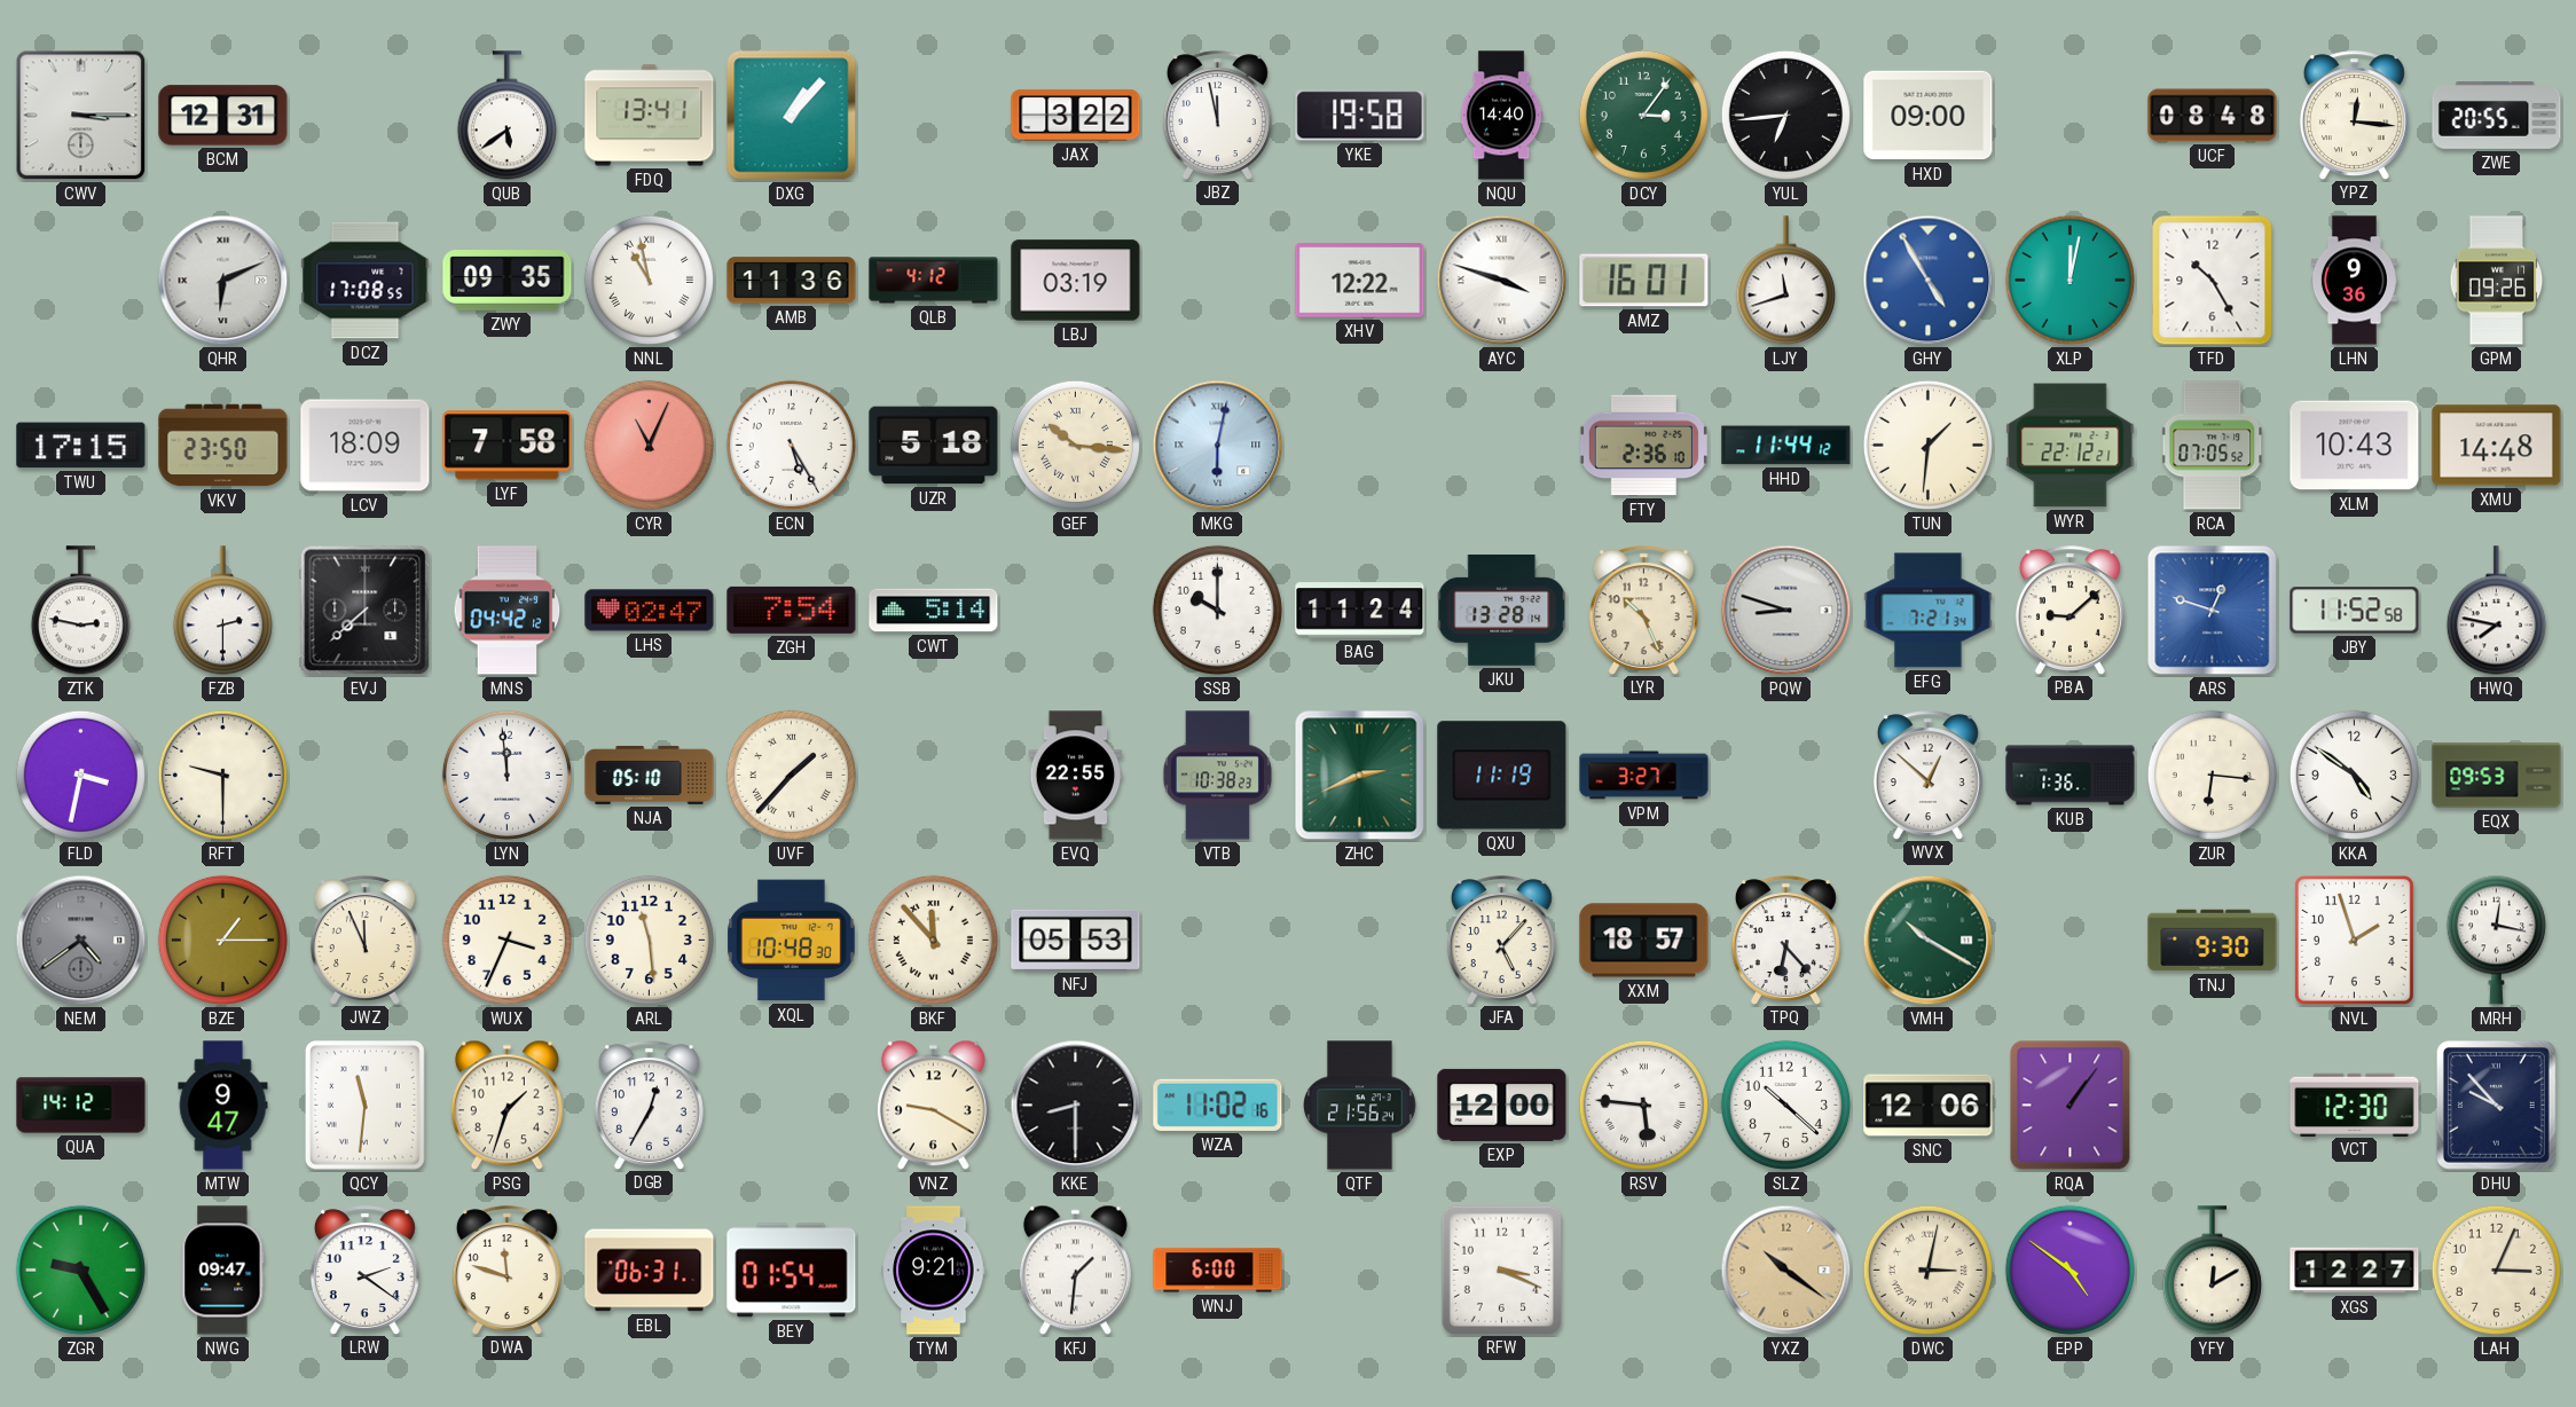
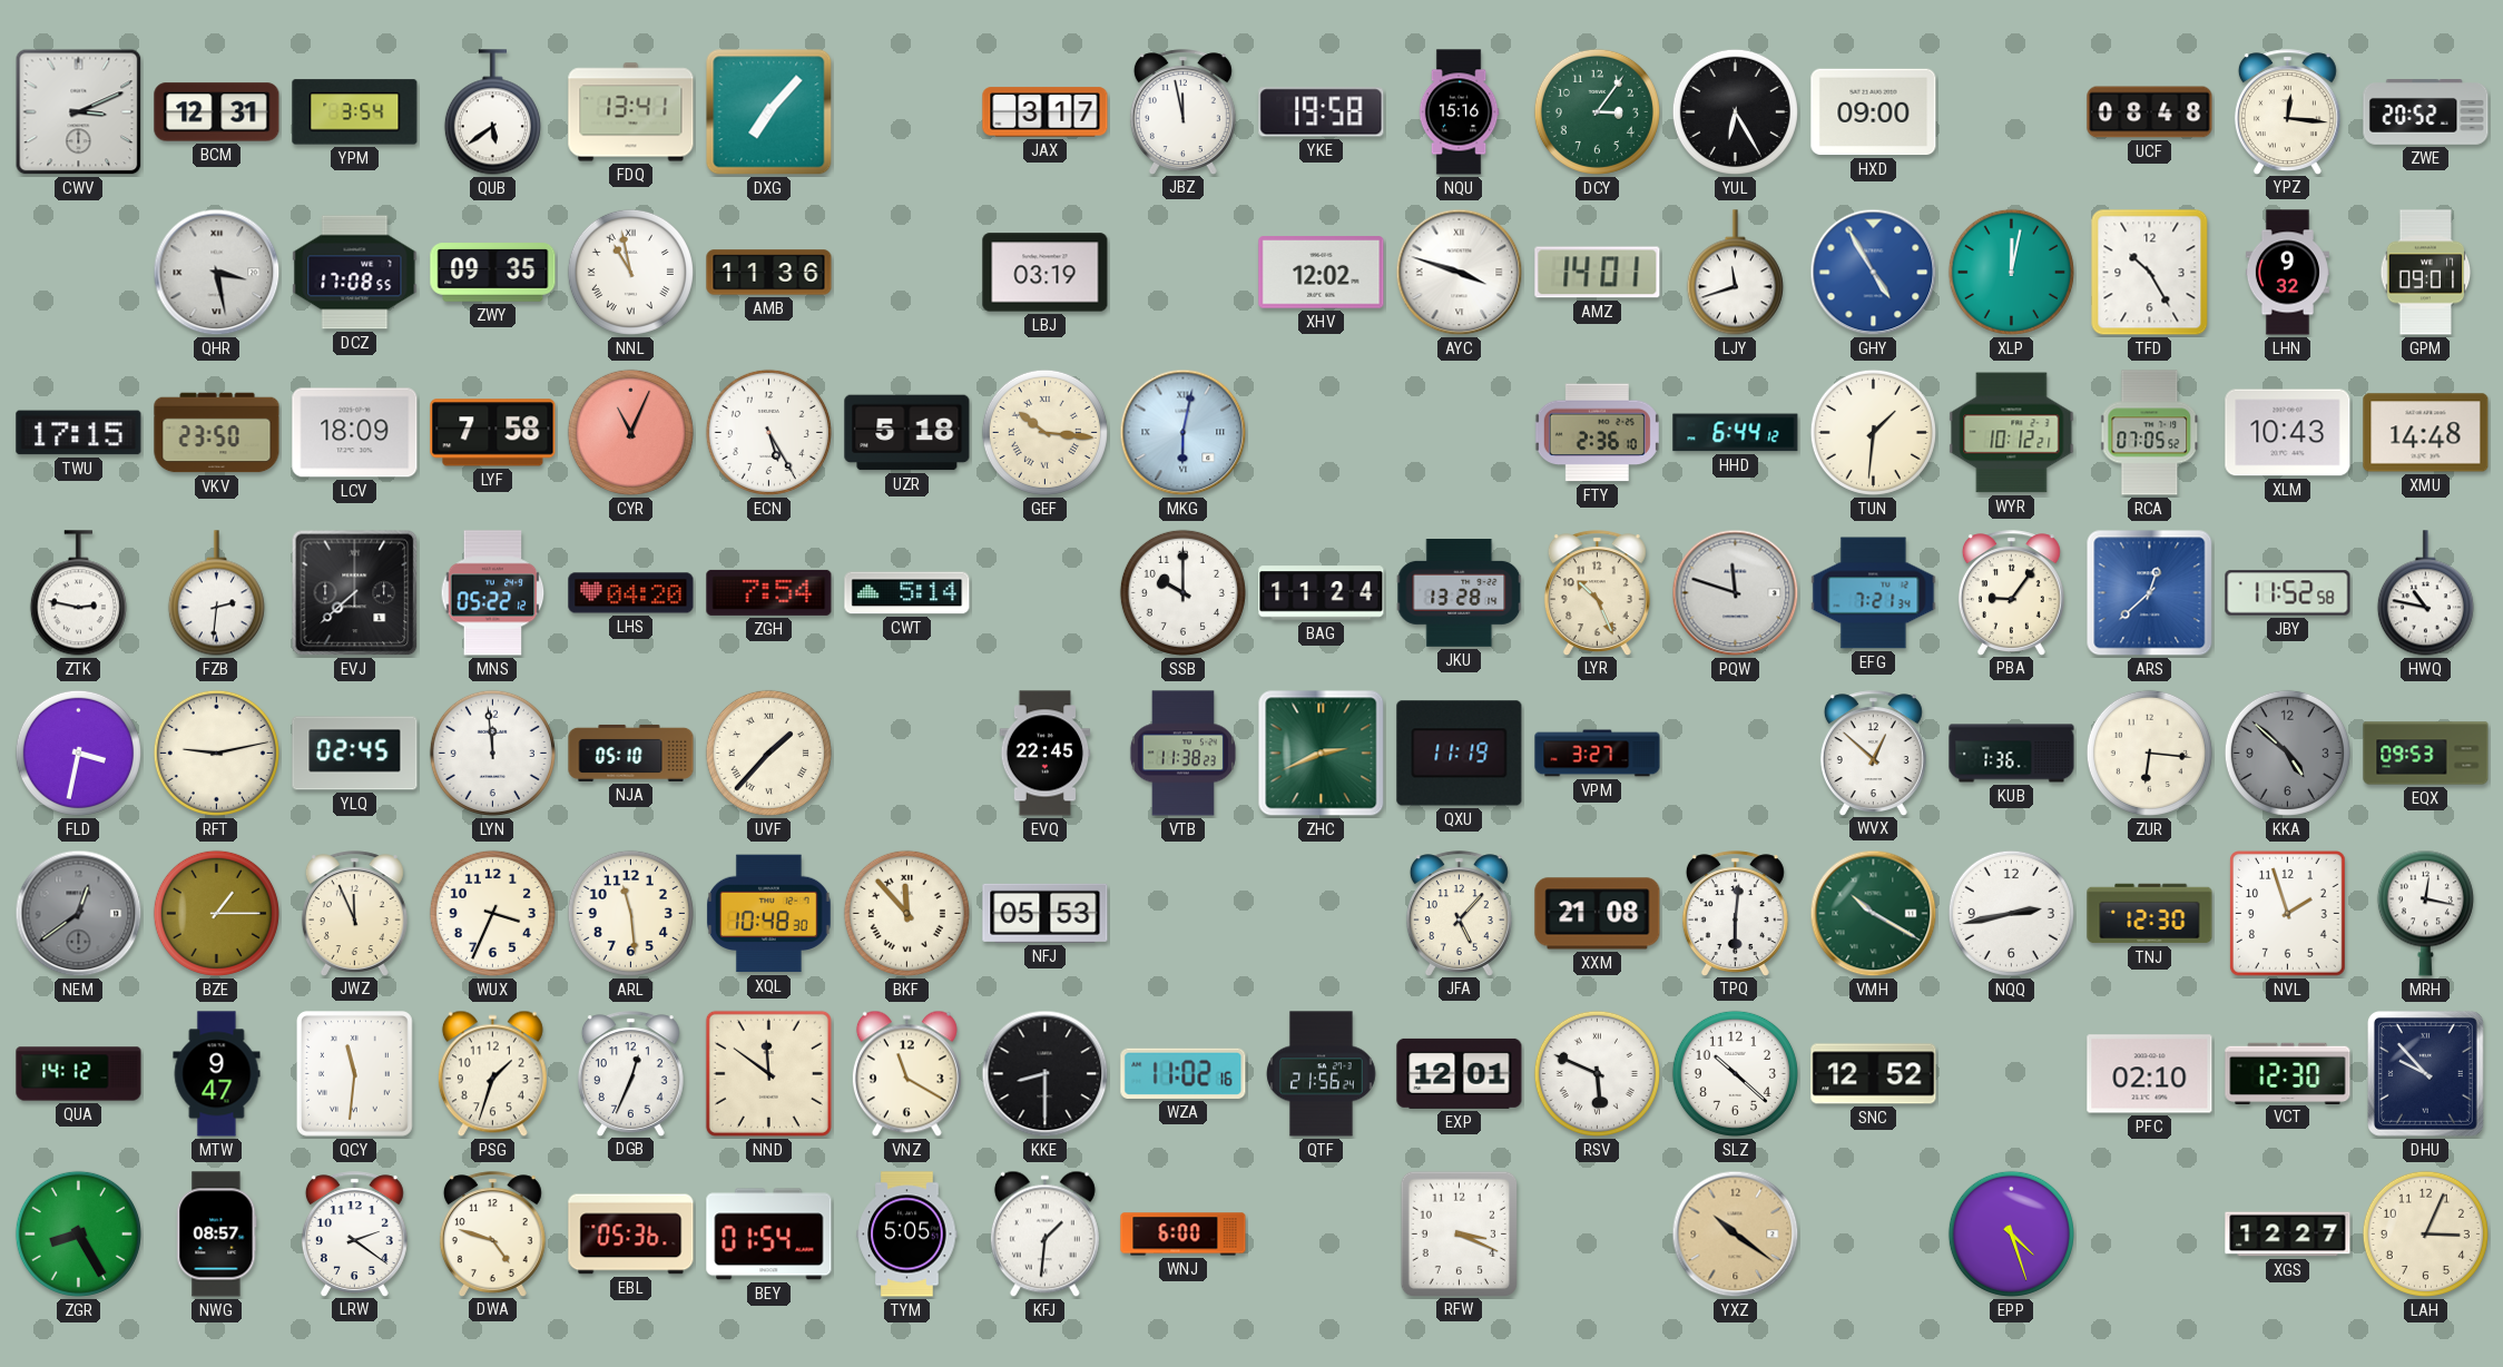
CWV: 3:15 -> 3:11 (79, 112)
YPM: none -> 3:54 (355, 112)
DXG: 1:07 -> 7:07 (769, 112)
JAX: 3:22 -> 3:17 (1046, 112)
NQU: 14:40 -> 15:16 (1459, 112)
YUL: 6:44 -> 6:25 (1735, 111)
ZWE: 20:55 -> 20:52 (2426, 112)
QHR: 6:11 -> 3:28 (217, 273)
QLB: 4:12 -> none (934, 281)
XHV: 12:22 -> 12:02 (1322, 273)
AMZ: 16:01 -> 14:01 (1598, 273)
LHN: 9:36 -> 9:32 (2287, 273)
GPM: 09:26 -> 09:01 (2426, 273)
HHD: 11:44 -> 6:44 (1736, 433)
WYR: 22:12 -> 10:12 (2012, 433)
FZB: 2:30 -> 2:31 (216, 593)
MNS: 04:42 -> 05:22 (493, 593)
LHS: 02:47 -> 04:20 (631, 593)
PQW: 8:48 -> 11:48 (1736, 593)
PBA: 9:08 -> 9:06 (2011, 592)
ARS: 12:48 -> 12:38 (2150, 593)
HWQ: 7:47 -> 10:47 (2425, 593)
RFT: 9:30 -> 9:13 (216, 753)
YLQ: none -> 02:45 (355, 754)
EVQ: 22:55 -> 22:45 (1046, 754)
VTB: 10:38 -> 11:38 (1182, 754)
KKA: 4:51 -> 4:52 (2287, 753)
KKA dial: white -> grey (2287, 753)
NEM: 4:39 -> 12:39 (79, 914)
XXM: 18:57 -> 21:08 (1598, 914)
TPQ: 6:23 -> 6:01 (1735, 913)
NQQ: none -> 2:43 (2011, 913)
TNJ: 9:30 -> 12:30 (2150, 914)
DGB: 12:35 -> 12:34 (630, 1073)
NND: none -> 11:51 (768, 1073)
VNZ: 9:20 -> 11:20 (906, 1074)
EXP: 12:00 -> 12:01 (1460, 1073)
RSV: 5:46 -> 5:49 (1597, 1073)
SNC: 12:06 -> 12:52 (1874, 1074)
RQA: 1:06 -> none (2071, 1106)
PFC: none -> 02:10 (2150, 1074)
ZGR: 9:25 -> 8:25 (78, 1233)
NWG: 09:47 -> 08:57 (217, 1235)
DWA: 11:48 -> 4:48 (492, 1233)
EBL: 06:31 -> 05:36 (631, 1235)
TYM: 9:21 -> 5:05 (907, 1235)
DWC: 3:02 -> none (1927, 1270)
EPP: 4:51 -> 4:27 (2011, 1233)
YFY: 12:10 -> none (2212, 1271)
